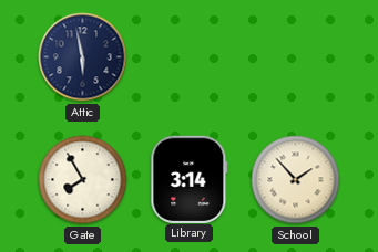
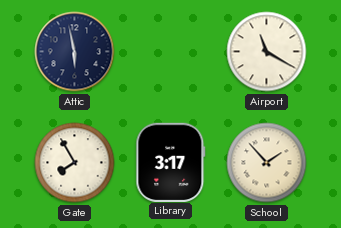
Airport: none -> 11:20 (267, 52)
Library: 3:14 -> 3:17 (171, 162)
